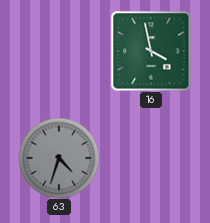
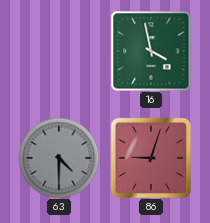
63: 4:33 -> 4:30 (59, 158)
86: none -> 9:03 (150, 157)
